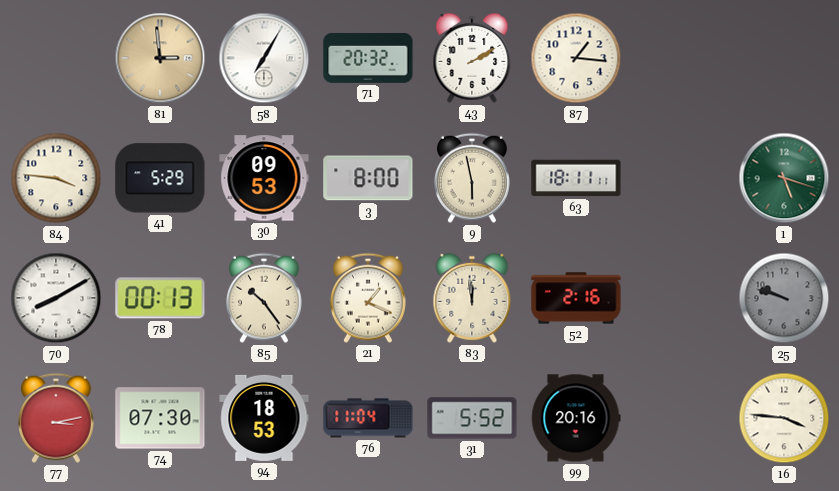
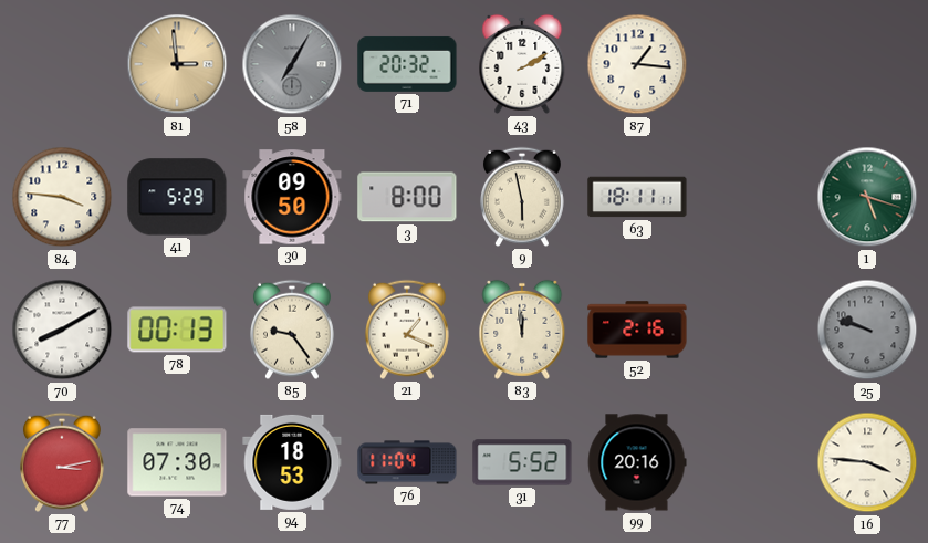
58 dial: white -> grey (292, 64)
30: 09:53 -> 09:50 (292, 197)
85: 10:24 -> 9:24 (293, 330)
